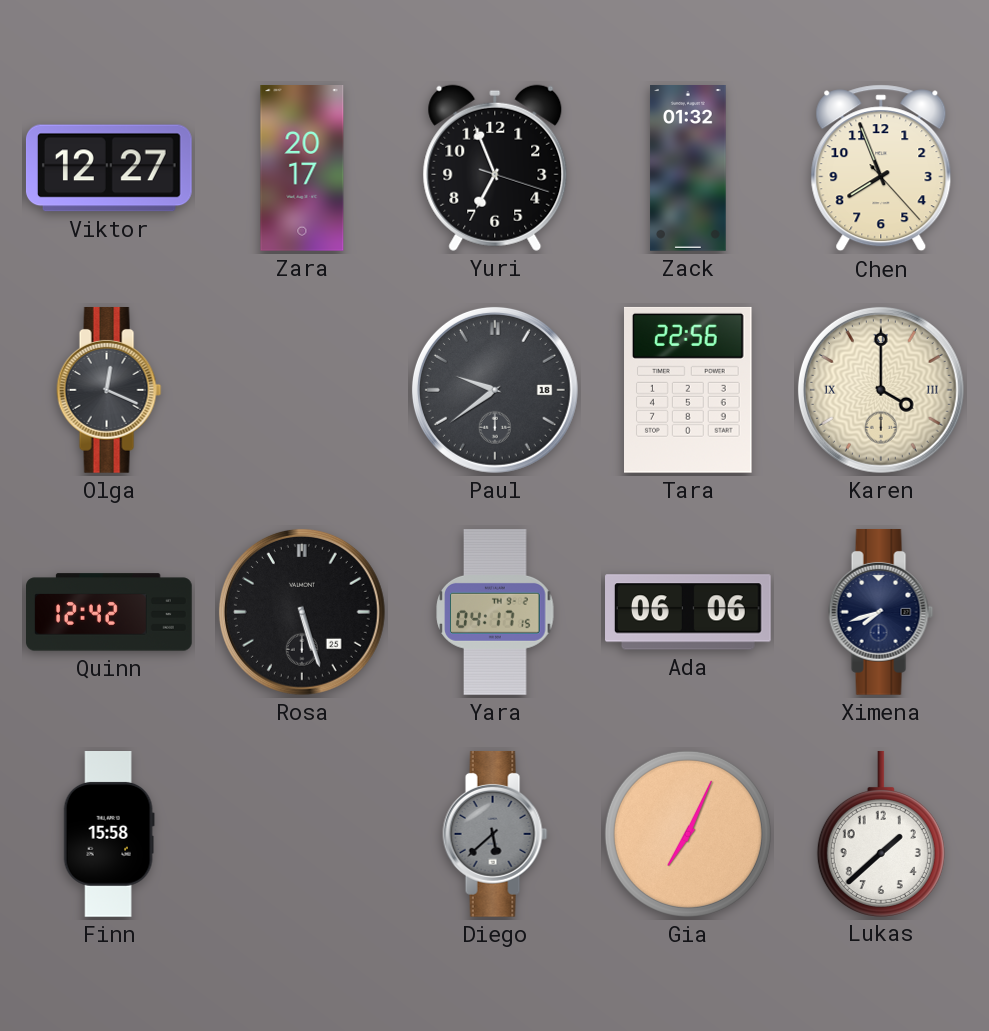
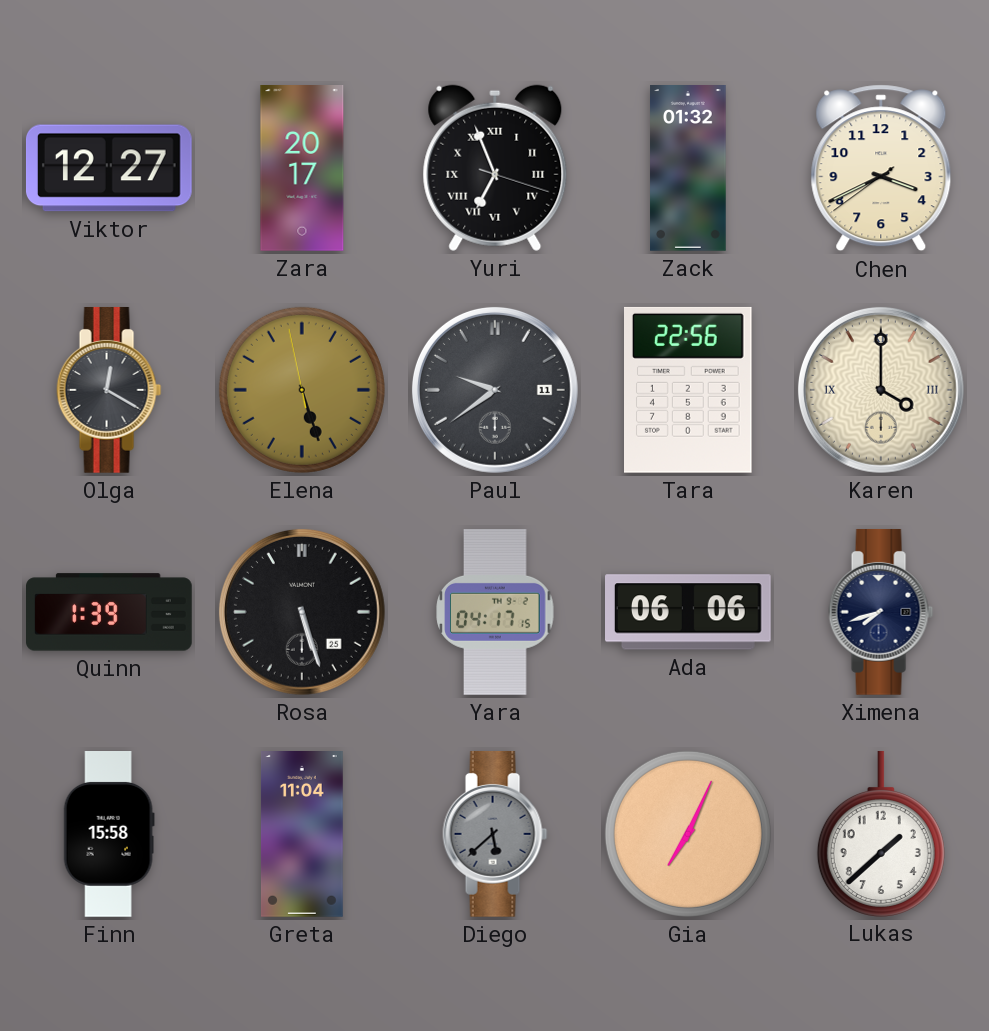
Yuri numerals: Arabic -> Roman (495, 168)
Chen: 7:56 -> 3:40 (881, 168)
Olga: 12:19 -> 12:20 (109, 390)
Elena: none -> 5:26 (302, 390)
Paul date: 18 -> 11 (495, 390)
Quinn: 12:42 -> 1:39 (110, 612)
Greta: none -> 11:04 (302, 835)
